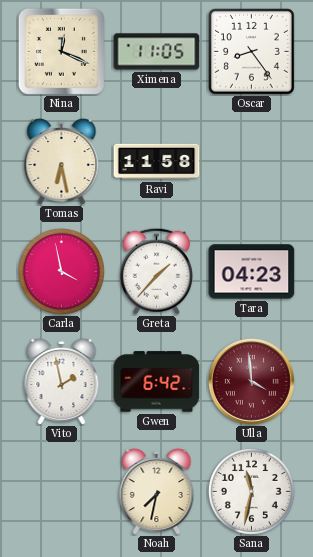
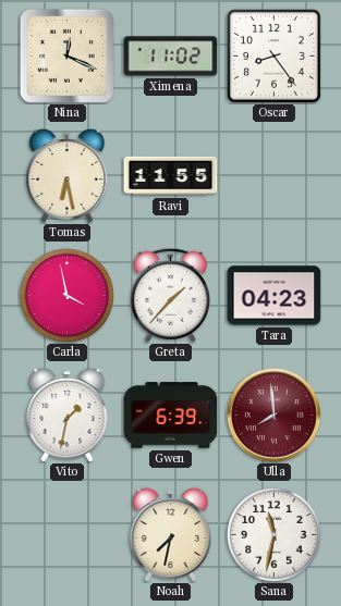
Ximena: 11:05 -> 11:02 (171, 57)
Ravi: 11:58 -> 11:55 (171, 176)
Vito: 1:58 -> 1:32 (68, 415)
Gwen: 6:42 -> 6:39 (171, 416)
Ulla: 3:59 -> 7:59 (273, 415)
